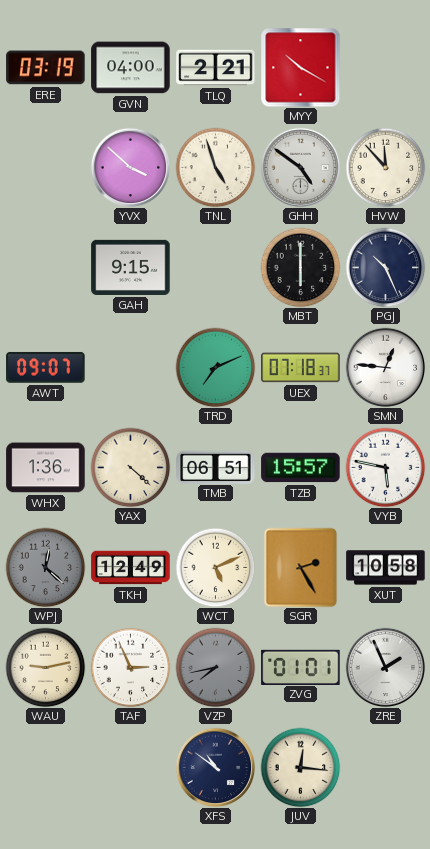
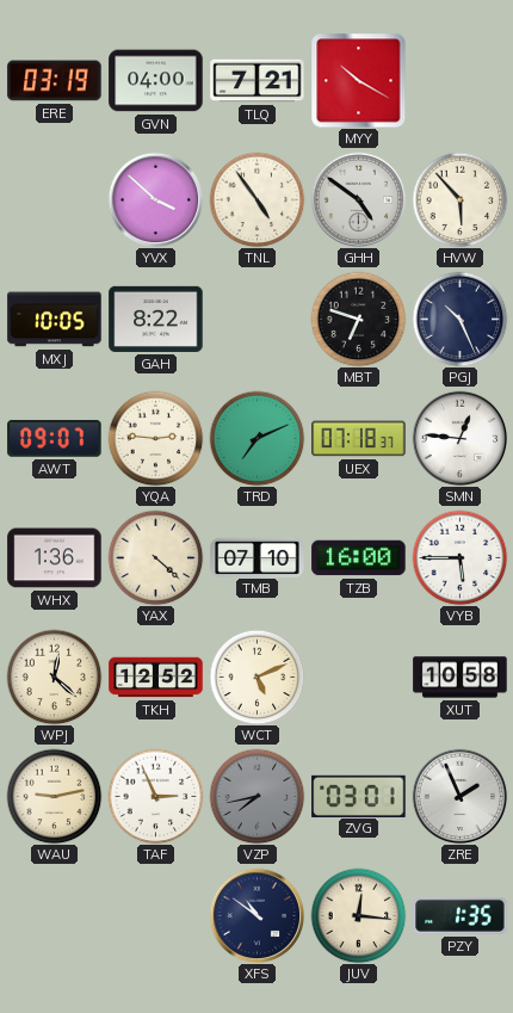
TLQ: 2:21 -> 7:21 (258, 81)
TNL: 4:57 -> 4:54 (256, 199)
HVW: 11:53 -> 5:53 (459, 199)
MXJ: none -> 10:05 (55, 320)
GAH: 9:15 -> 8:22 (156, 319)
MBT: 6:00 -> 6:48 (358, 319)
YQA: none -> 2:46 (155, 438)
TMB: 06:51 -> 07:10 (258, 557)
TZB: 15:57 -> 16:00 (359, 558)
VYB: 5:47 -> 5:45 (459, 557)
WPJ dial: grey -> cream (54, 677)
TKH: 12:49 -> 12:52 (156, 678)
SGR: 2:25 -> none (301, 567)
ZVG: 01:01 -> 03:01 (359, 796)
PZY: none -> 1:35 (461, 915)
